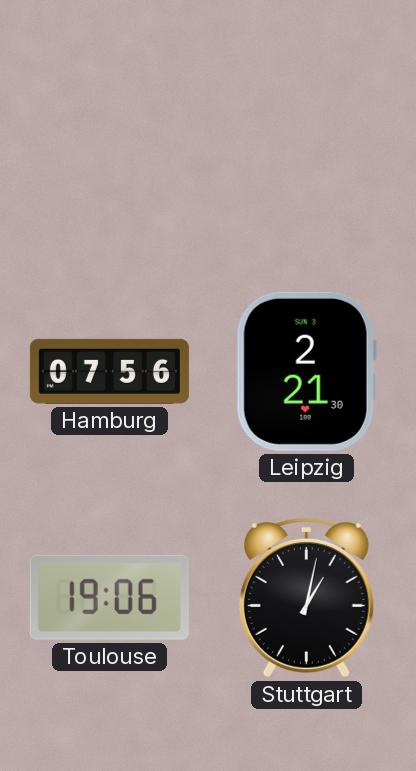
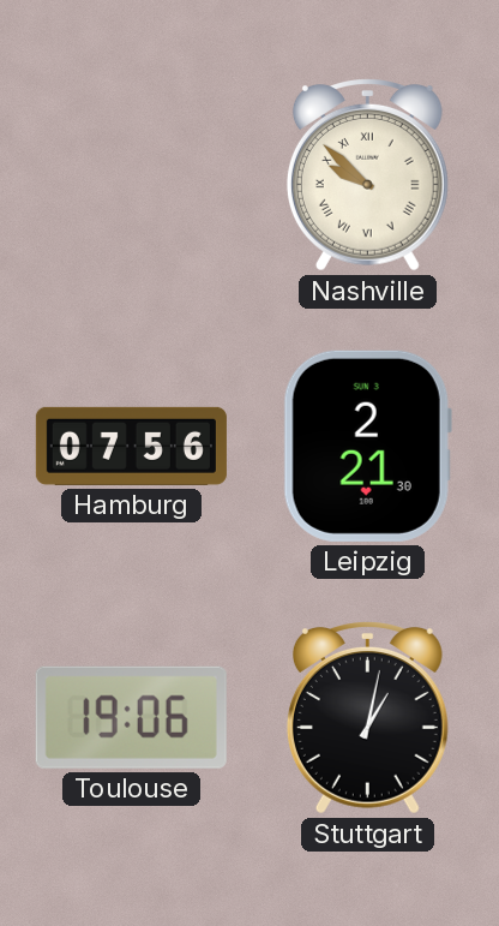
Nashville: none -> 9:52 (367, 175)
